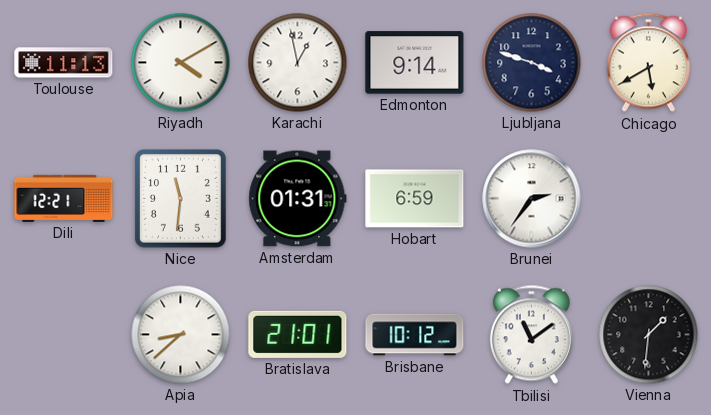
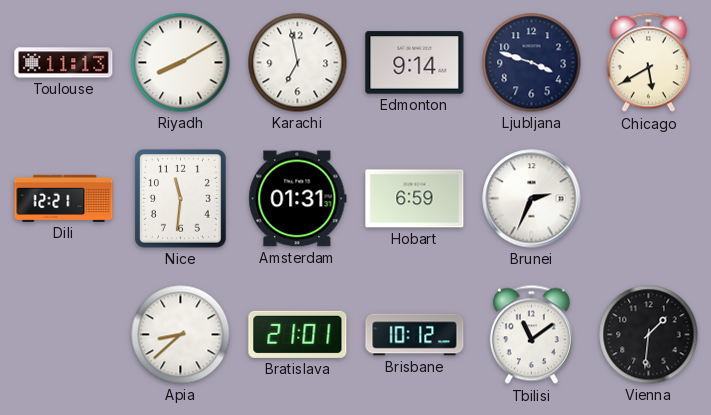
Riyadh: 4:10 -> 8:10 (181, 63)
Karachi: 12:58 -> 6:58 (298, 63)
Brunei: 2:36 -> 2:34 (532, 199)
